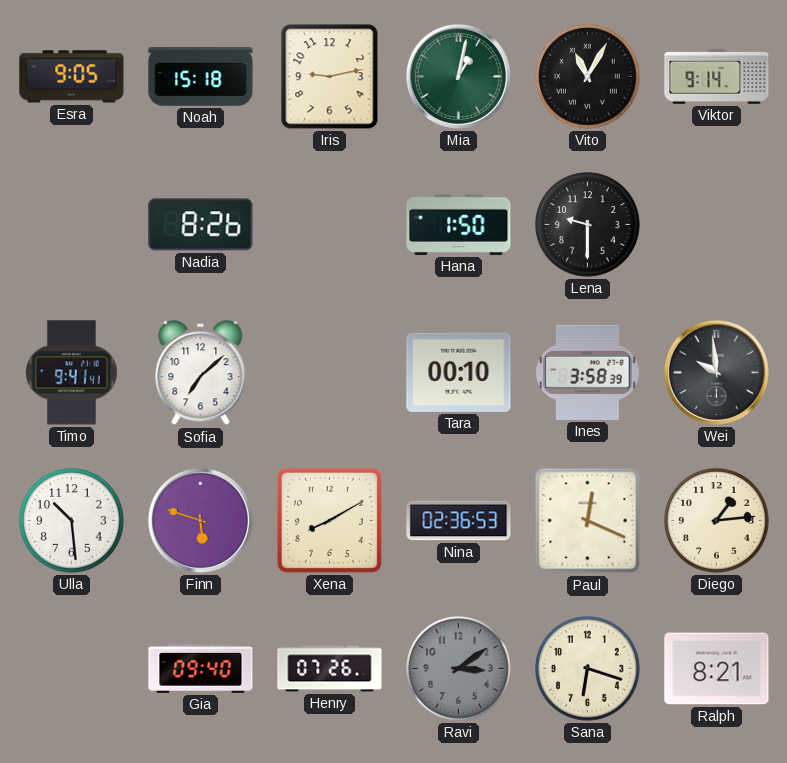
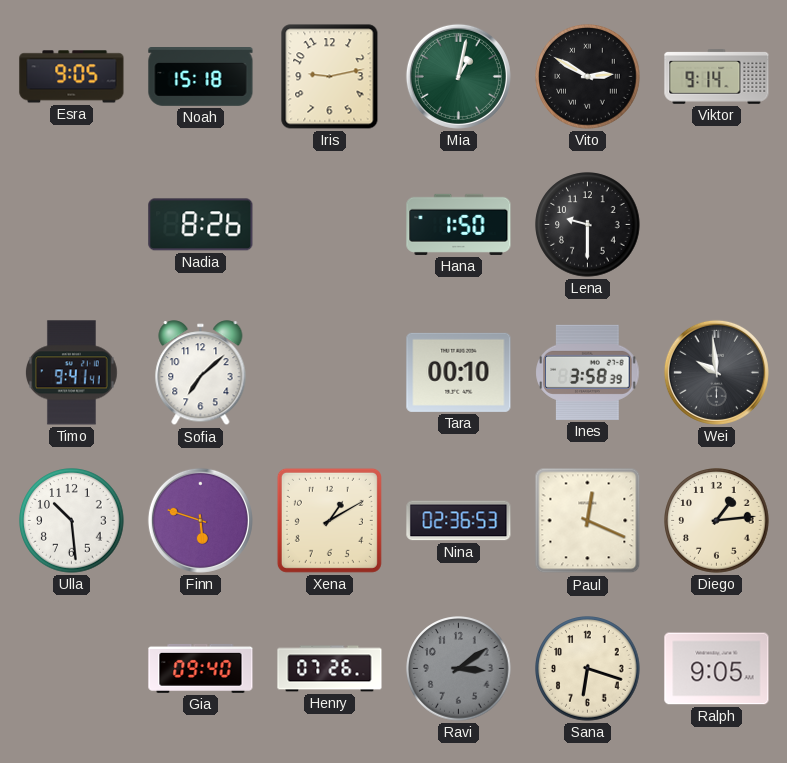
Vito: 11:05 -> 2:50 (588, 77)
Xena: 8:10 -> 1:10 (329, 520)
Ralph: 8:21 -> 9:05 (717, 669)
